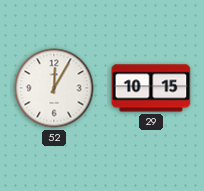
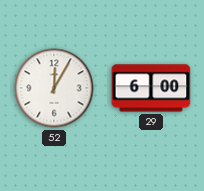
29: 10:15 -> 6:00 (151, 88)
